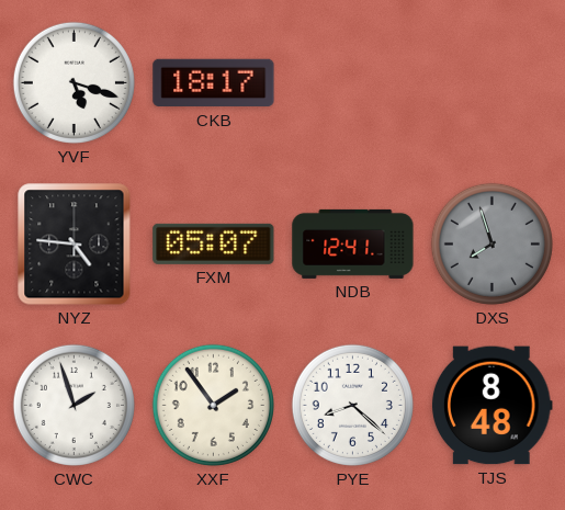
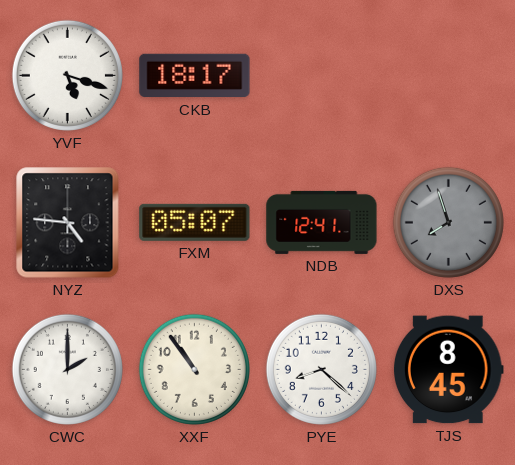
CWC: 1:57 -> 2:00 (67, 369)
XXF: 1:54 -> 10:54 (194, 369)
TJS: 8:48 -> 8:45 (448, 370)
